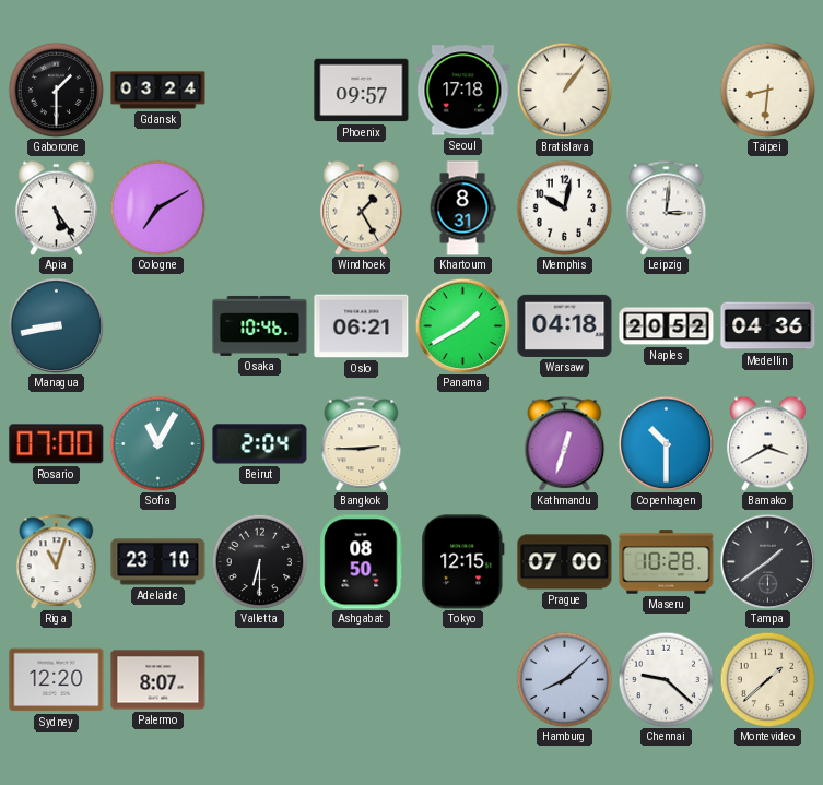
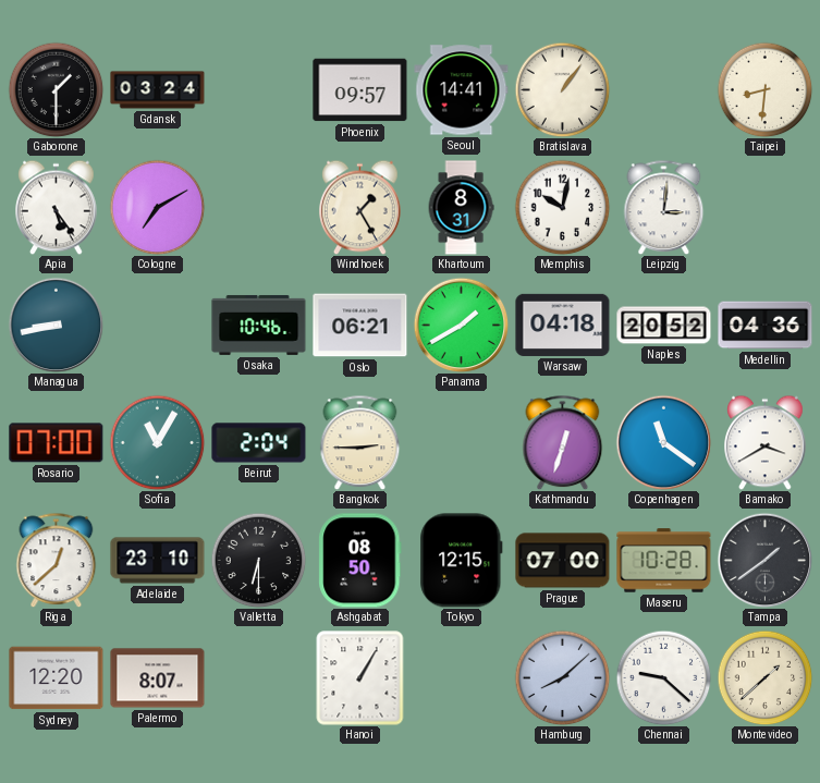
Seoul: 17:18 -> 14:41 (462, 90)
Copenhagen: 10:30 -> 11:21 (663, 442)
Riga: 11:03 -> 12:38 (57, 560)
Hanoi: none -> 1:05 (360, 678)
